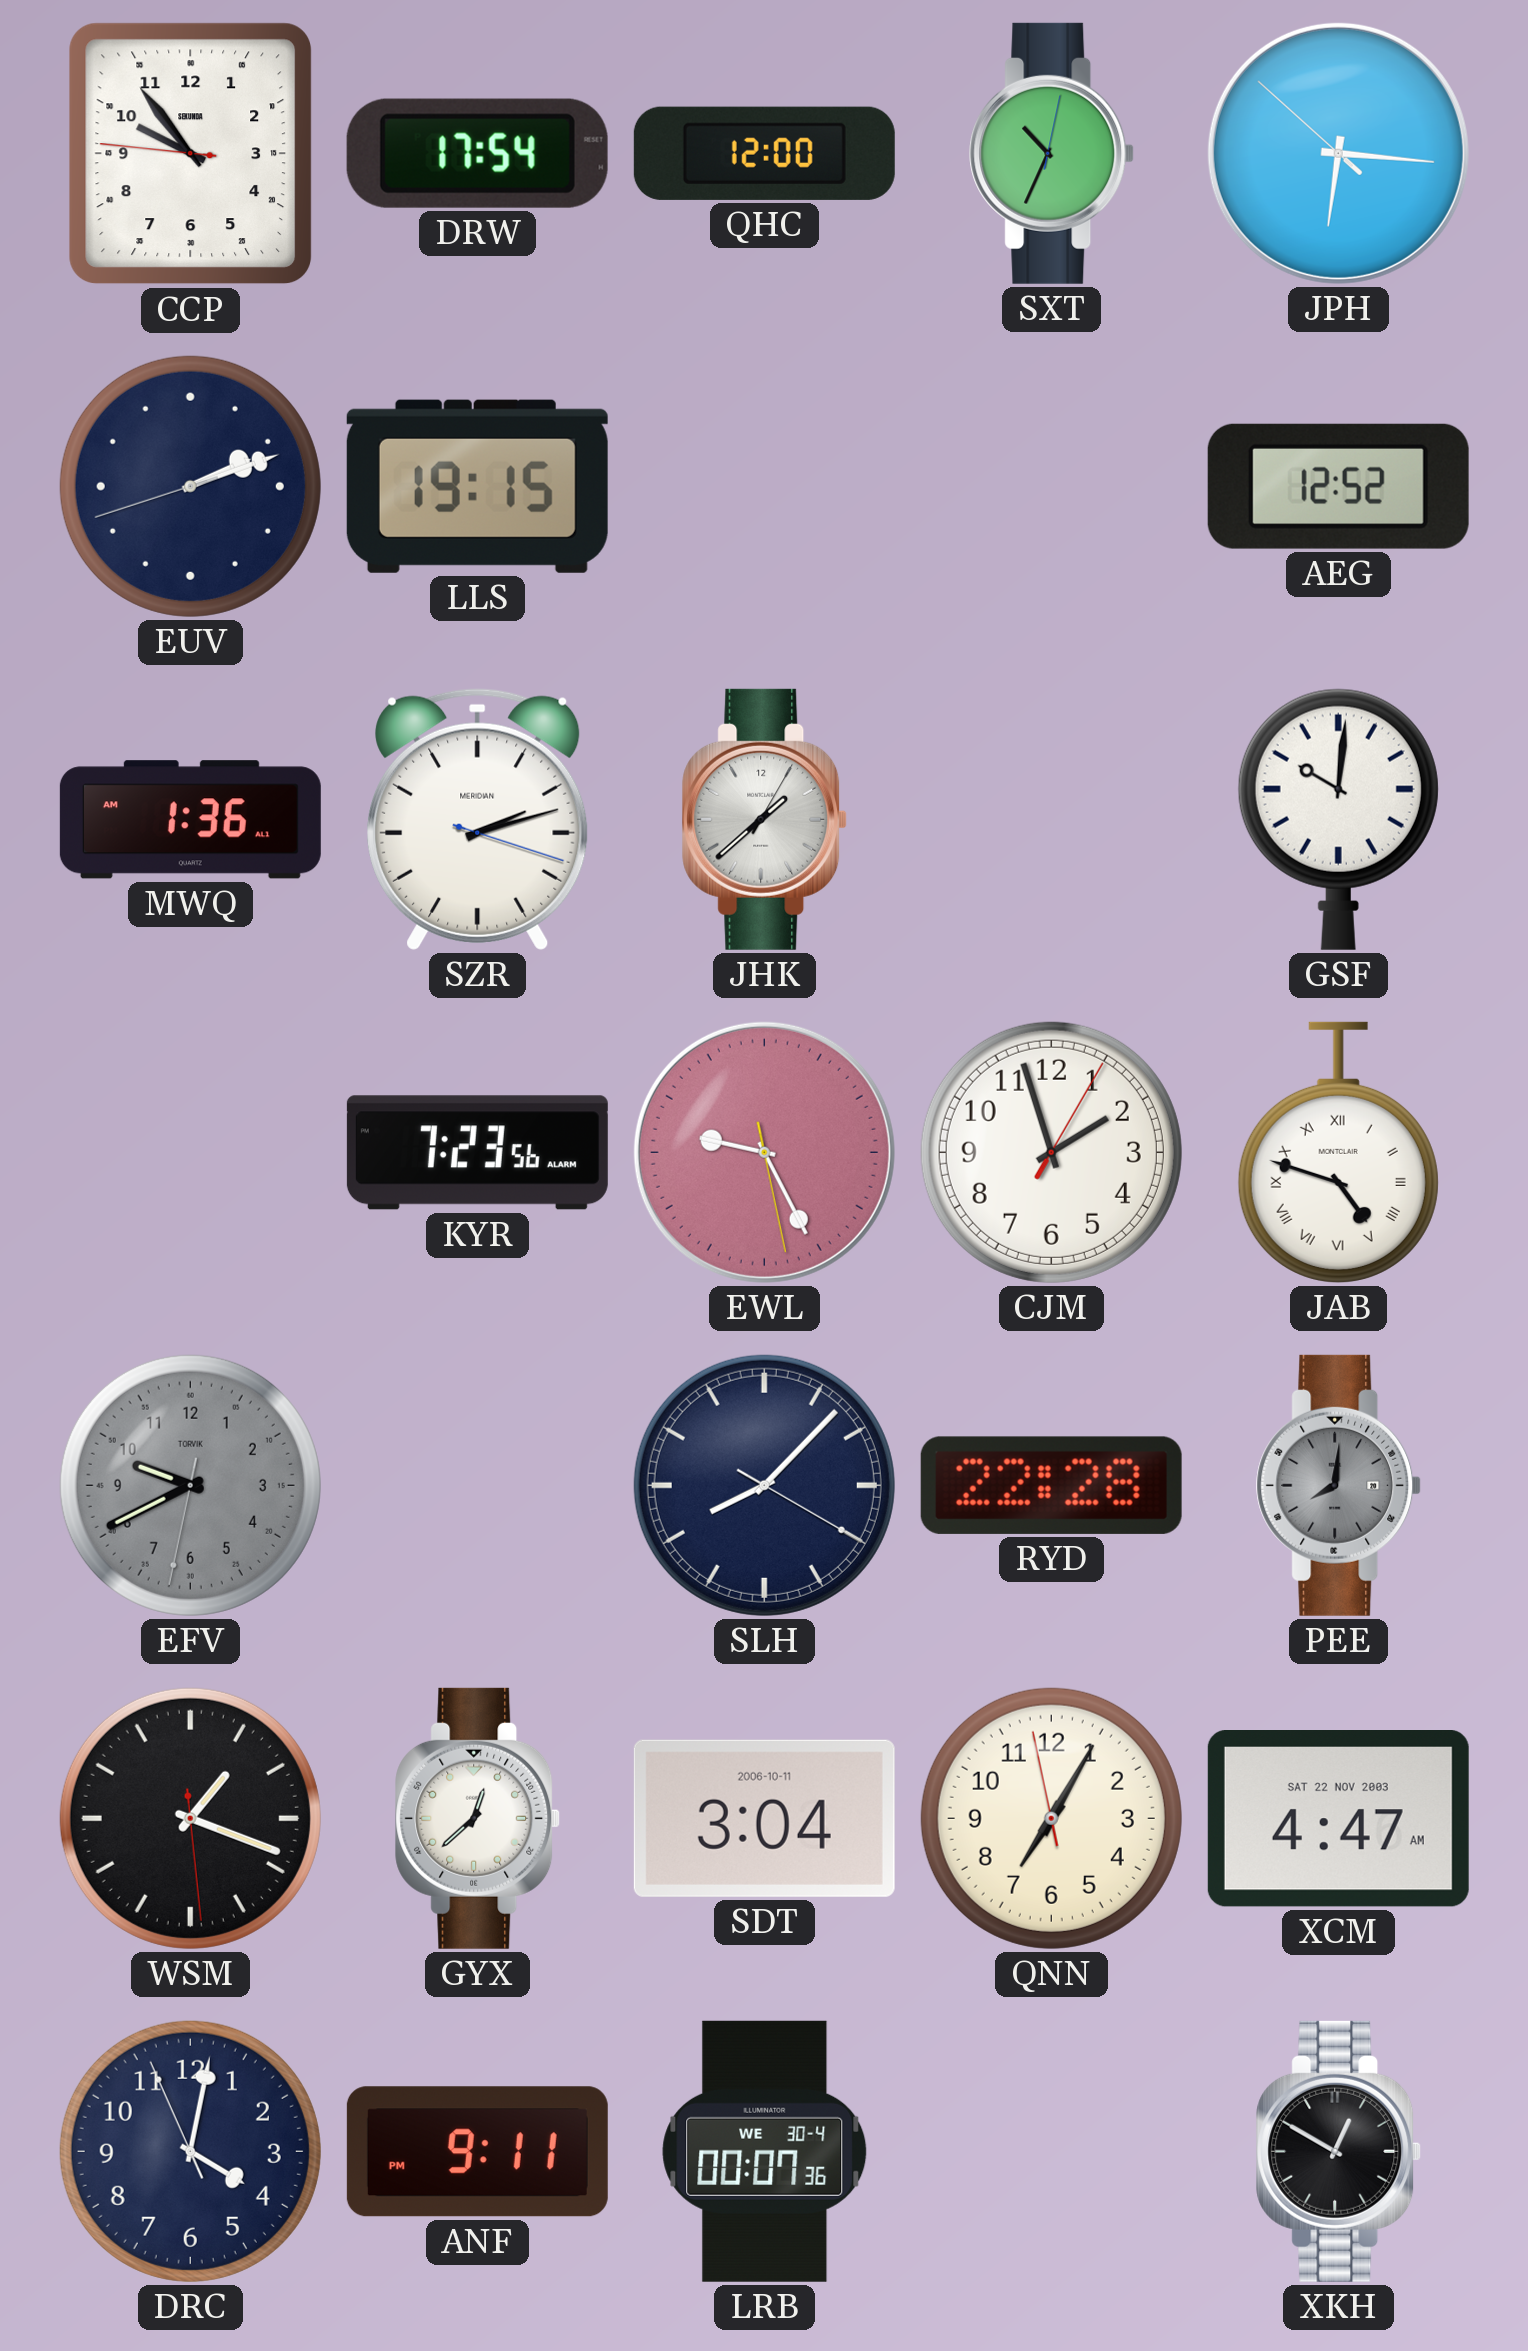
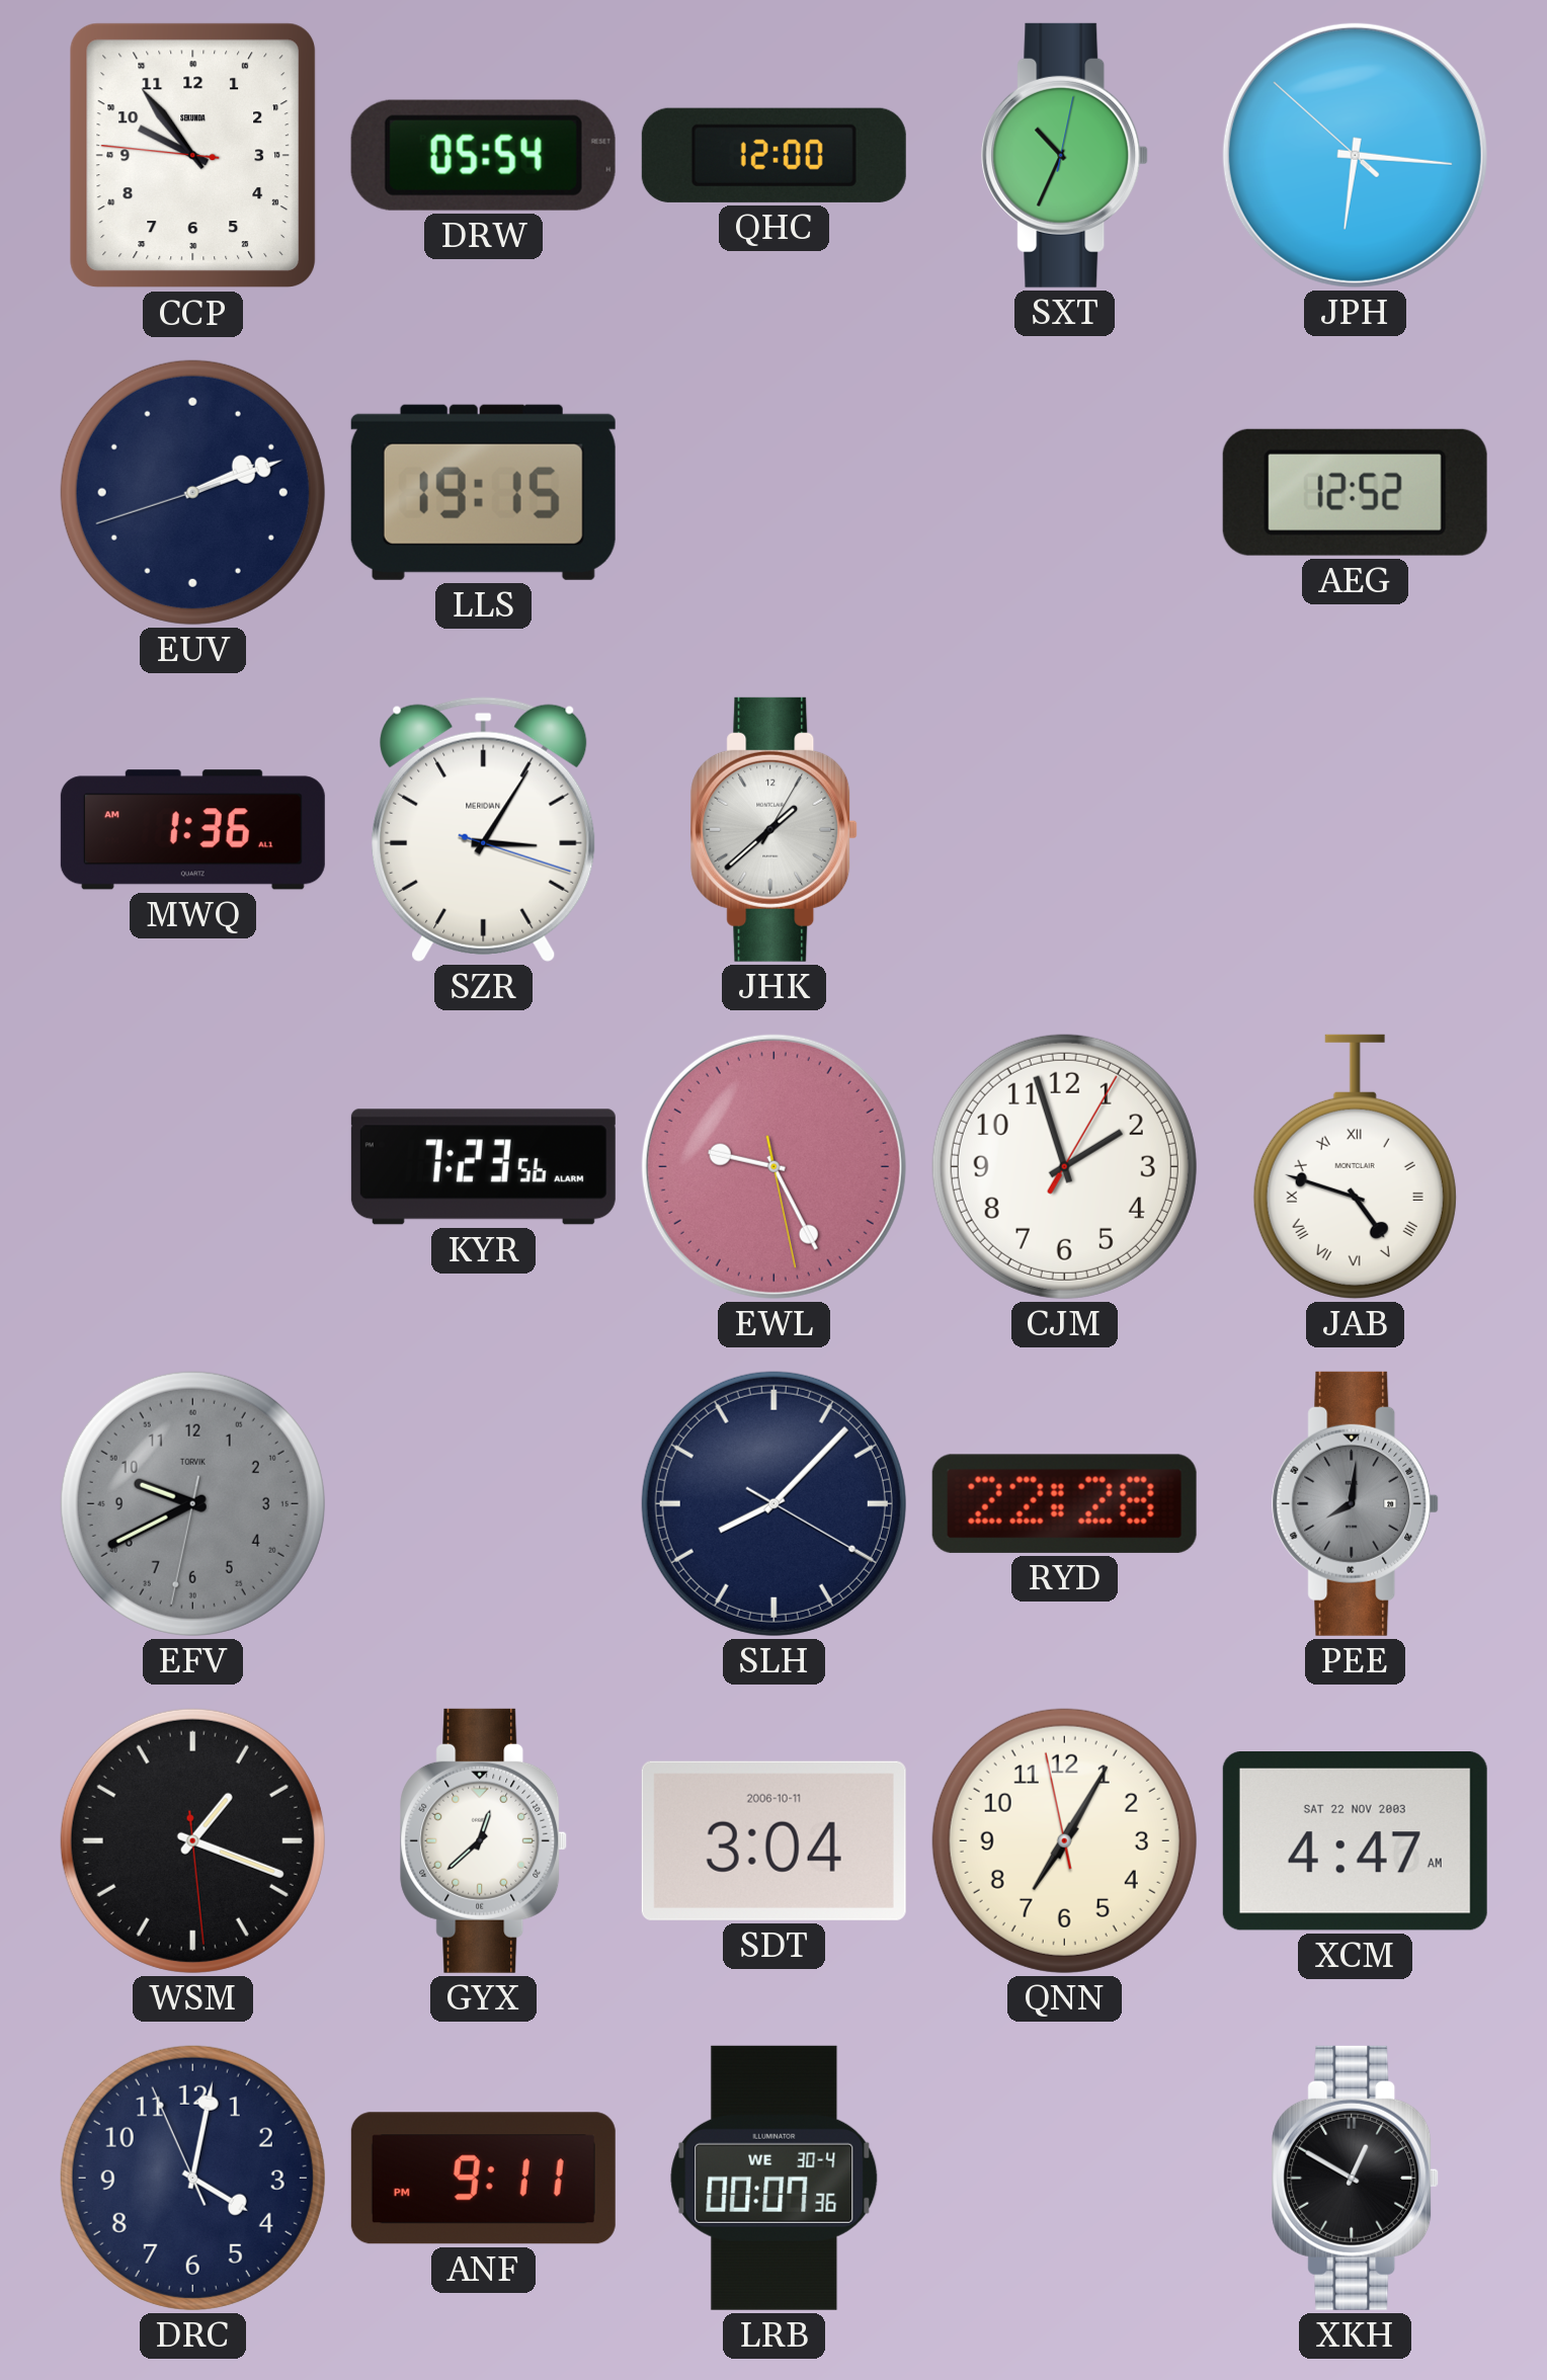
DRW: 17:54 -> 05:54 (483, 155)
SZR: 2:12 -> 3:05 (484, 829)
GSF: 10:01 -> none (1338, 819)
